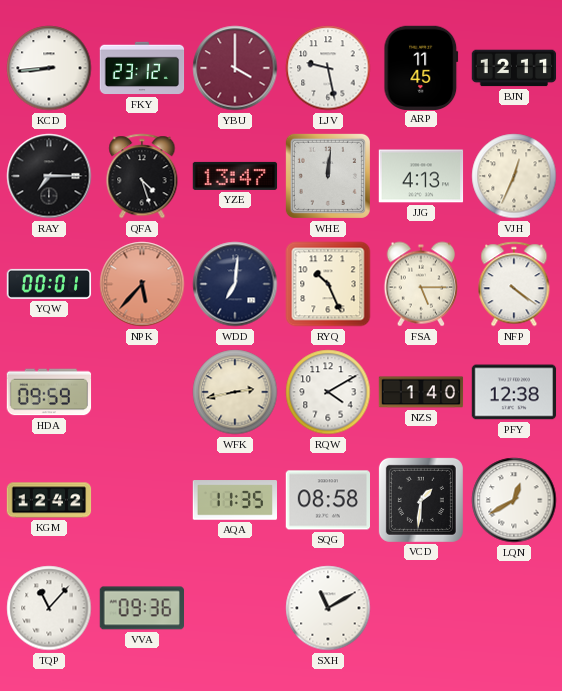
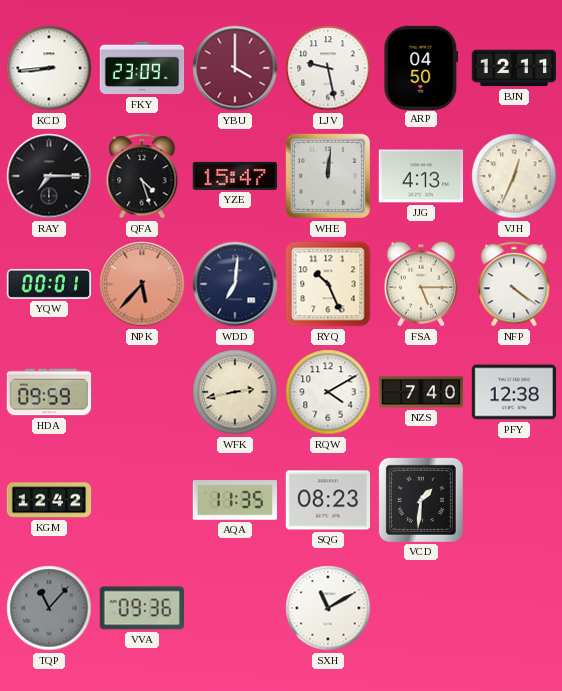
FKY: 23:12 -> 23:09 (142, 68)
ARP: 11:45 -> 04:50 (421, 67)
YZE: 13:47 -> 15:47 (235, 176)
NZS: 1:40 -> 7:40 (421, 392)
SQG: 08:58 -> 08:23 (327, 500)
LQN: 12:40 -> none (514, 500)
TQP dial: white -> grey (49, 608)
